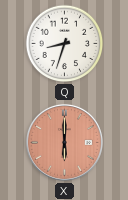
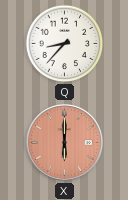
Q: 8:33 -> 8:37 (65, 44)
